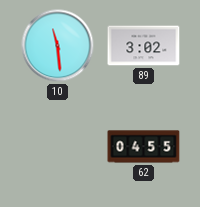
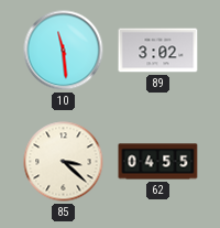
85: none -> 3:22 (64, 162)
